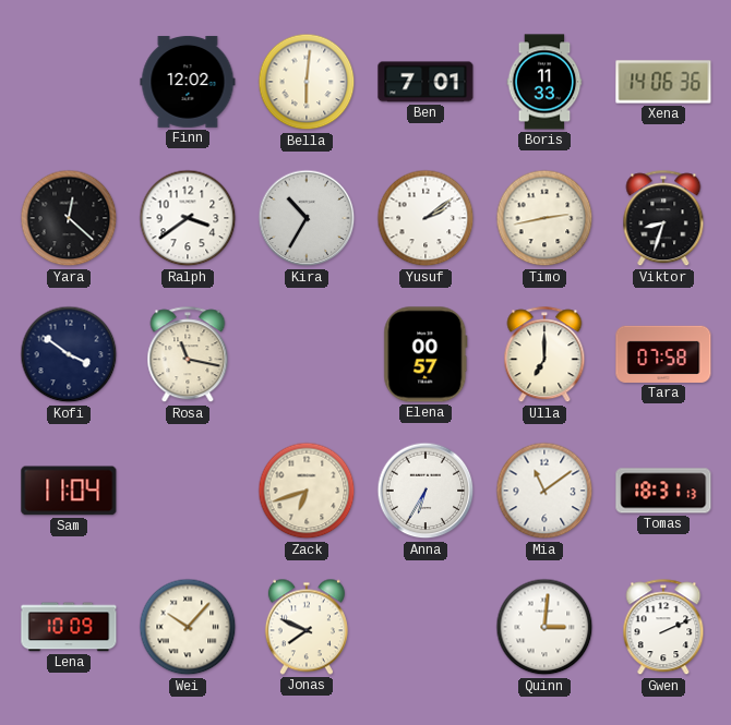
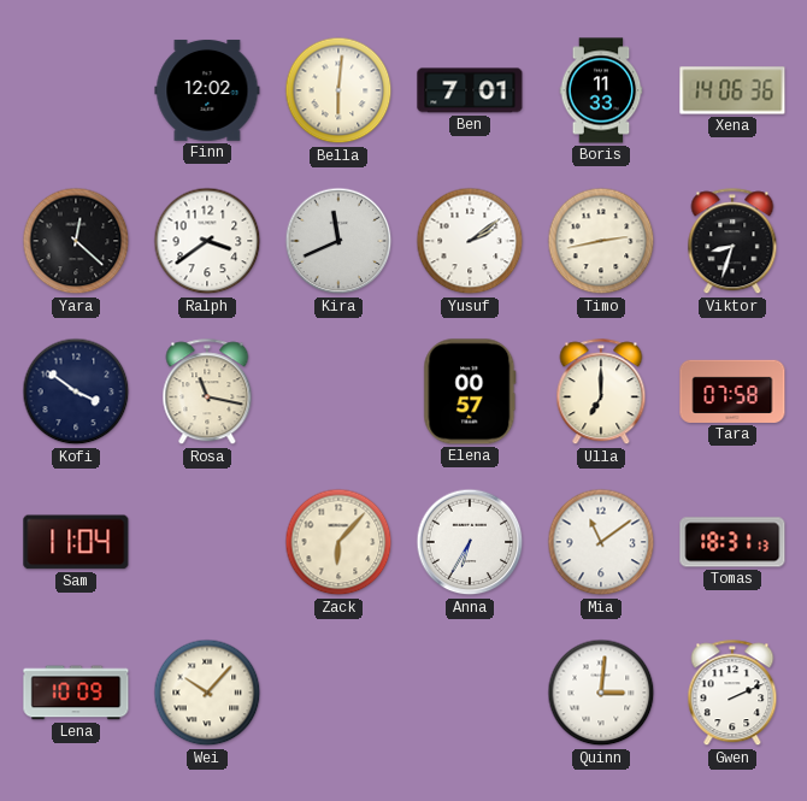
Kira: 10:35 -> 11:41 (338, 241)
Zack: 6:42 -> 6:07 (338, 542)
Jonas: 7:49 -> none (307, 627)
